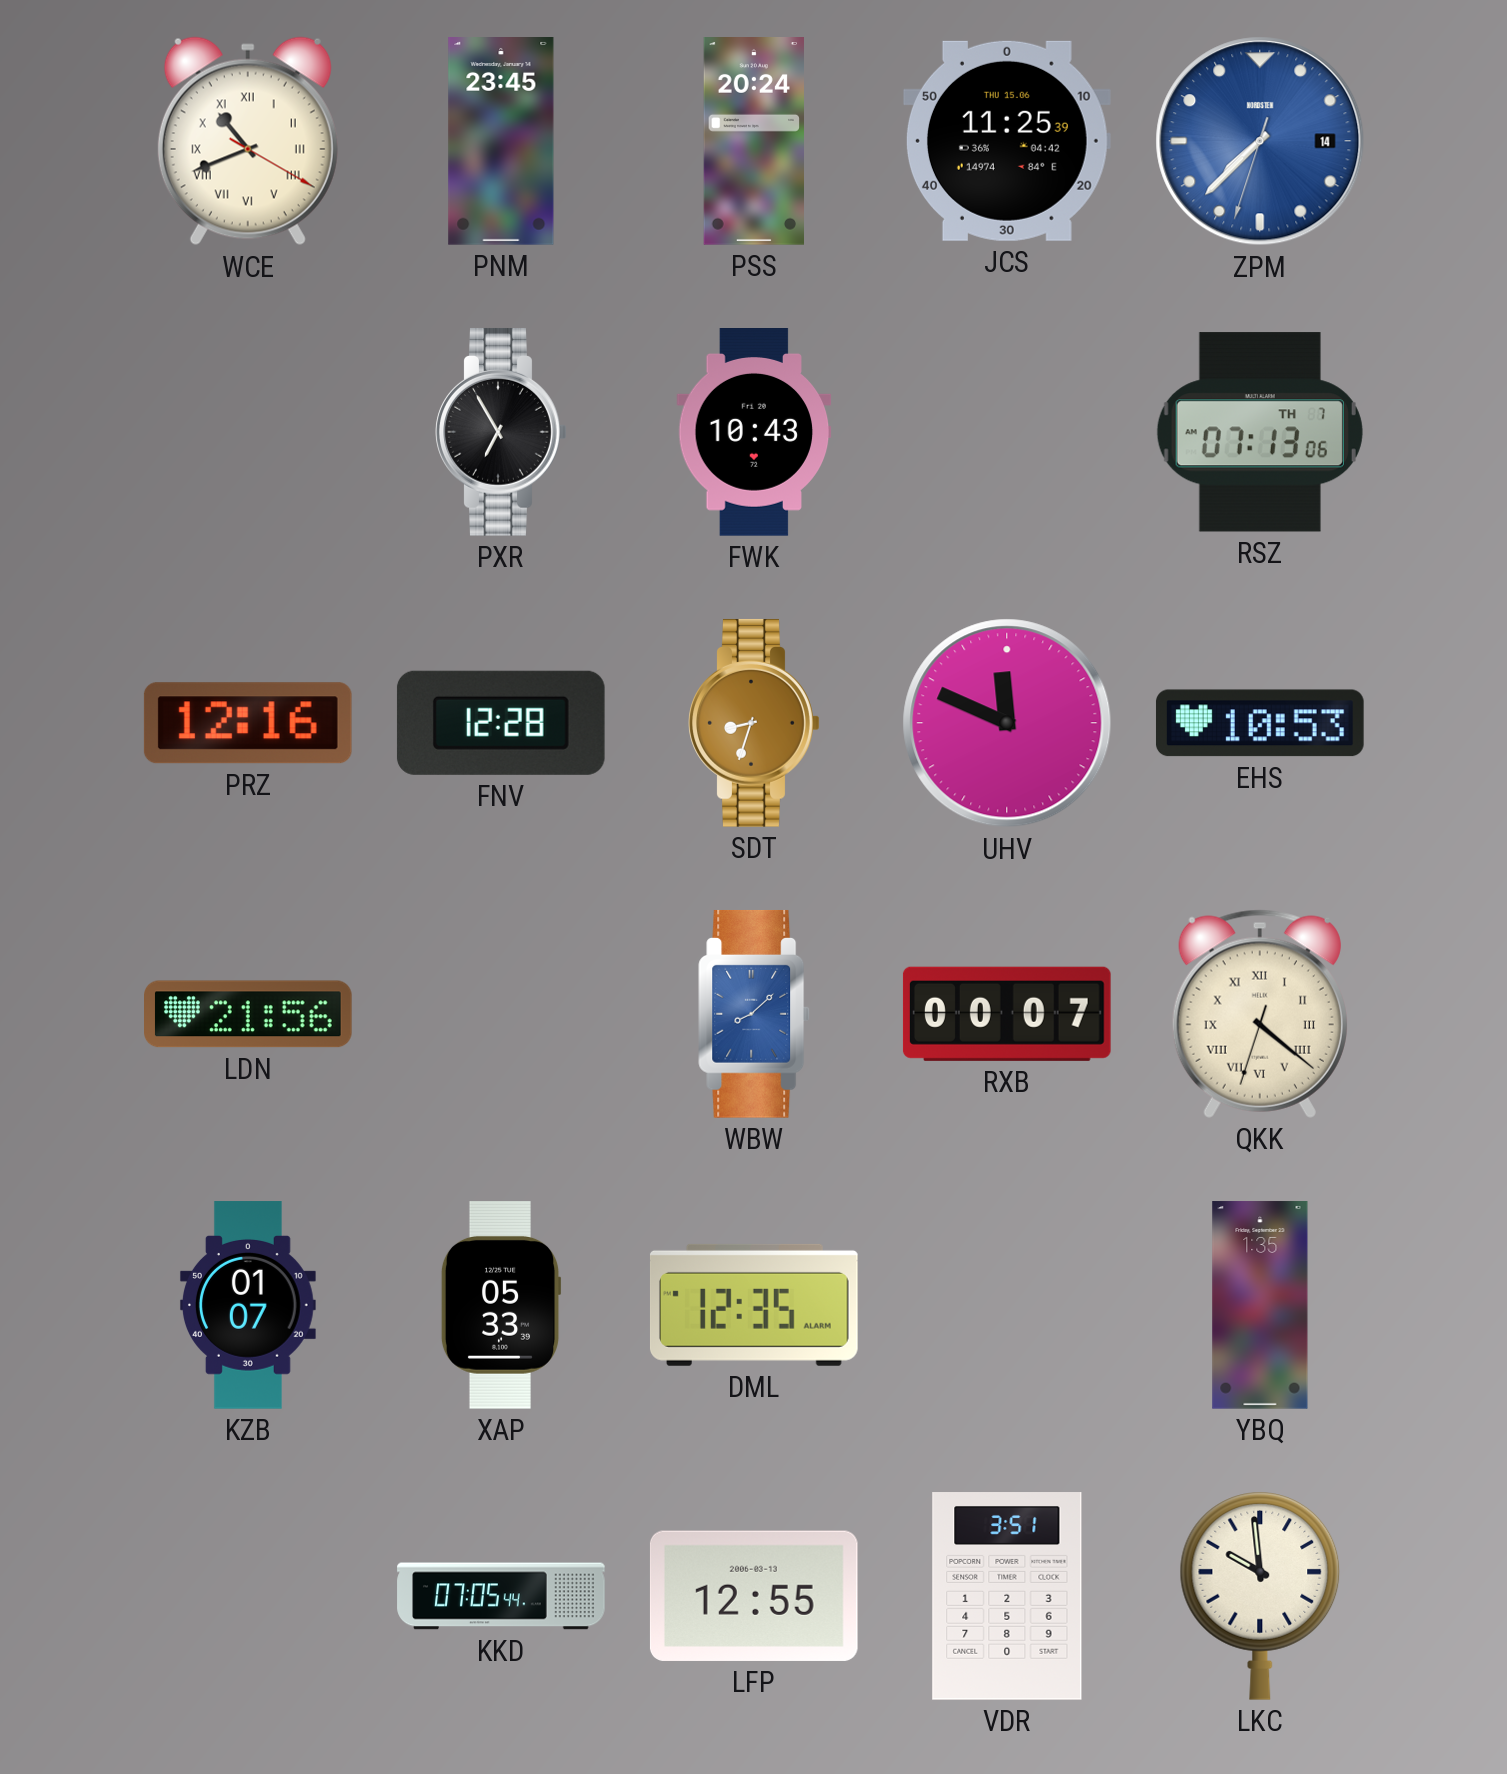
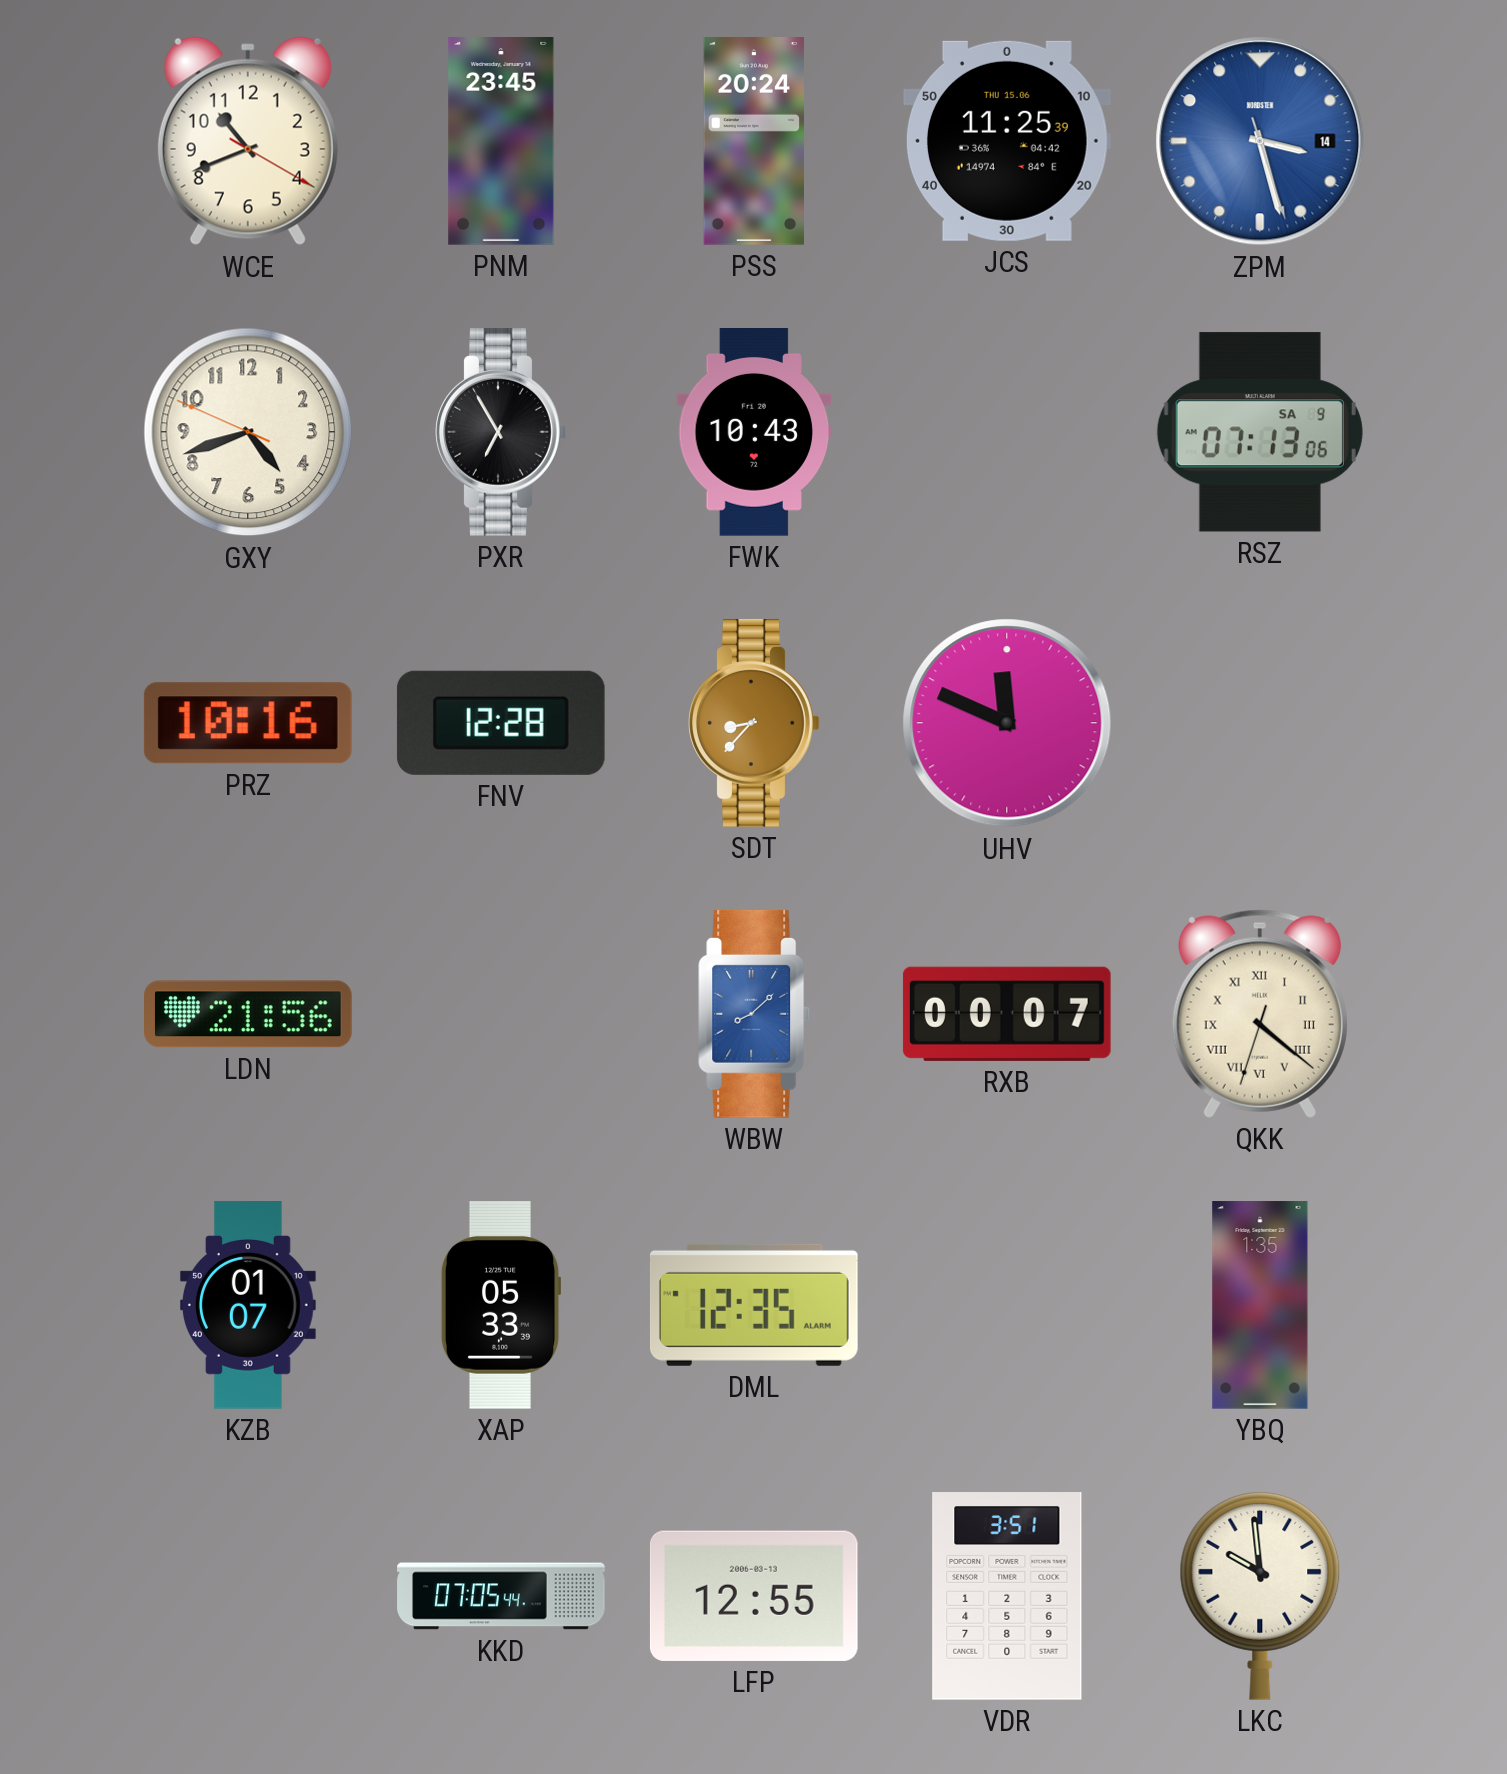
WCE numerals: Roman -> Arabic (248, 141)
ZPM: 7:37 -> 3:27 (1260, 141)
GXY: none -> 4:41 (248, 432)
RSZ date: TH 7 -> SA 9 (1260, 432)
PRZ: 12:16 -> 10:16 (248, 723)
SDT: 8:33 -> 8:37 (754, 723)
EHS: 10:53 -> none (1260, 723)
